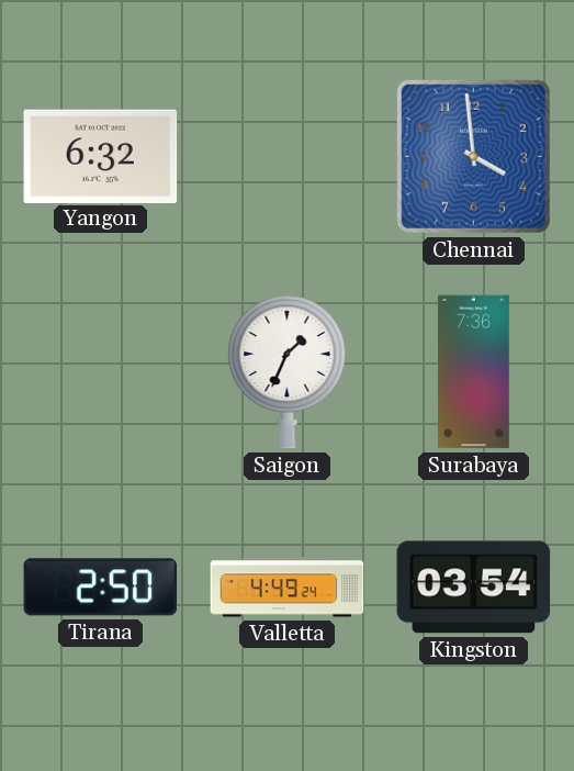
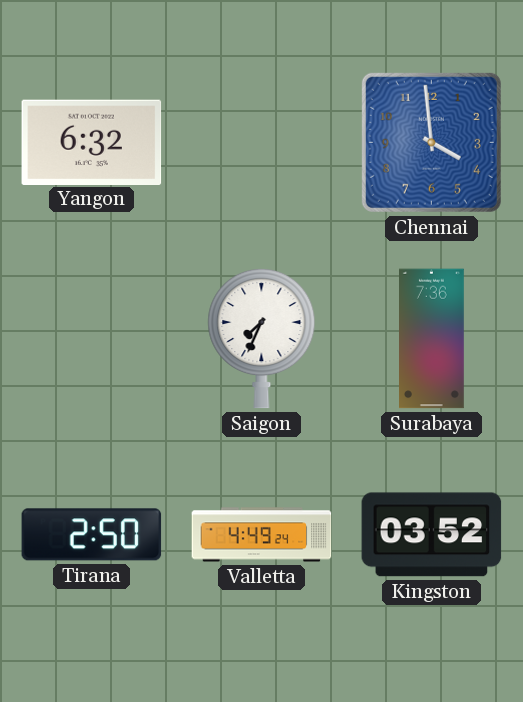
Saigon: 1:34 -> 7:34 (262, 338)
Kingston: 03:54 -> 03:52 (432, 535)
